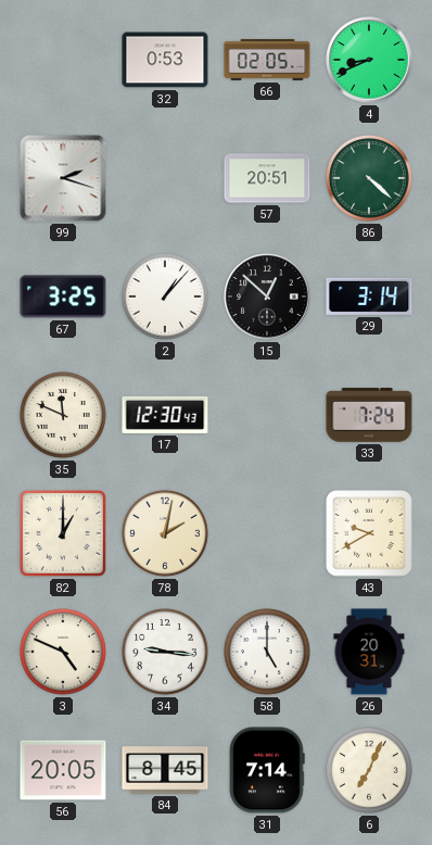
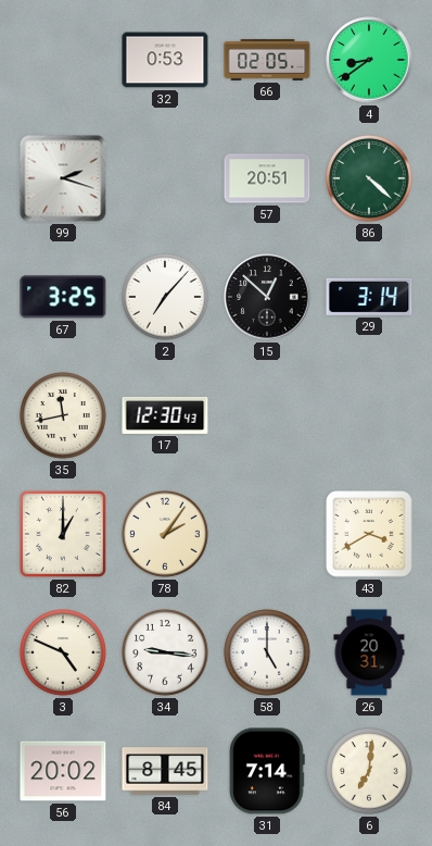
4: 8:41 -> 8:39 (369, 60)
2: 1:07 -> 7:07 (166, 298)
35: 11:49 -> 11:43 (64, 416)
33: 7:24 -> none (369, 415)
78: 2:02 -> 2:06 (166, 535)
43: 9:40 -> 3:40 (369, 534)
56: 20:05 -> 20:02 (63, 771)
6: 7:04 -> 7:01 (370, 772)
